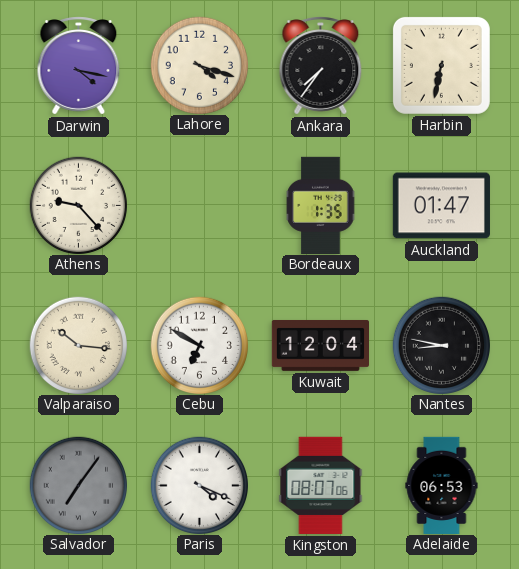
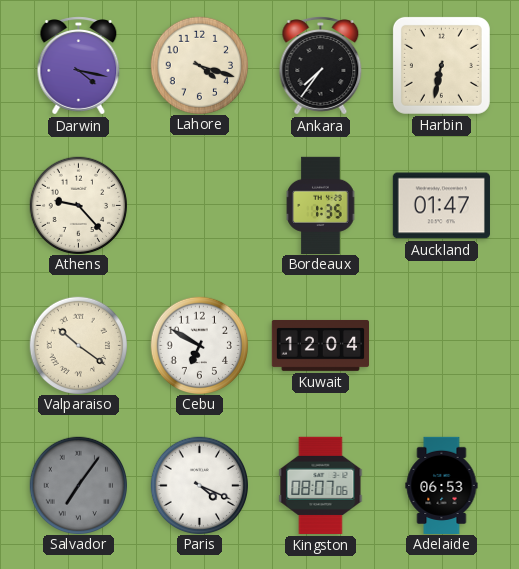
Valparaiso: 10:16 -> 10:21 (78, 345)
Nantes: 8:47 -> none (441, 345)
